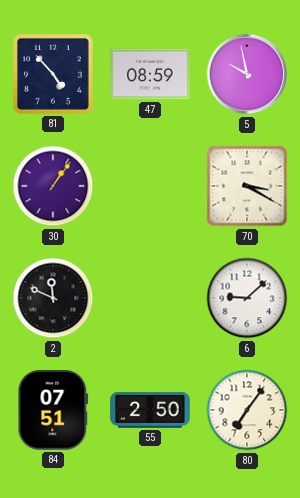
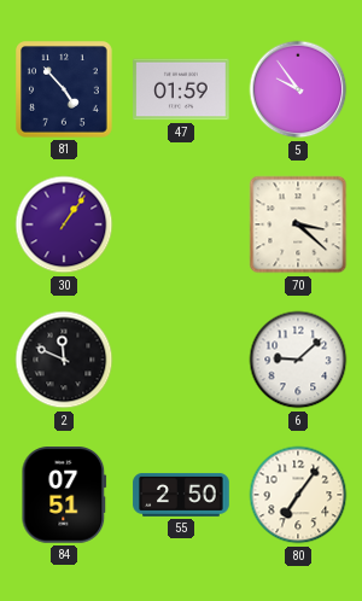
47: 08:59 -> 01:59 (181, 89)
5: 9:58 -> 9:54 (298, 89)
70: 3:20 -> 3:22 (298, 224)
